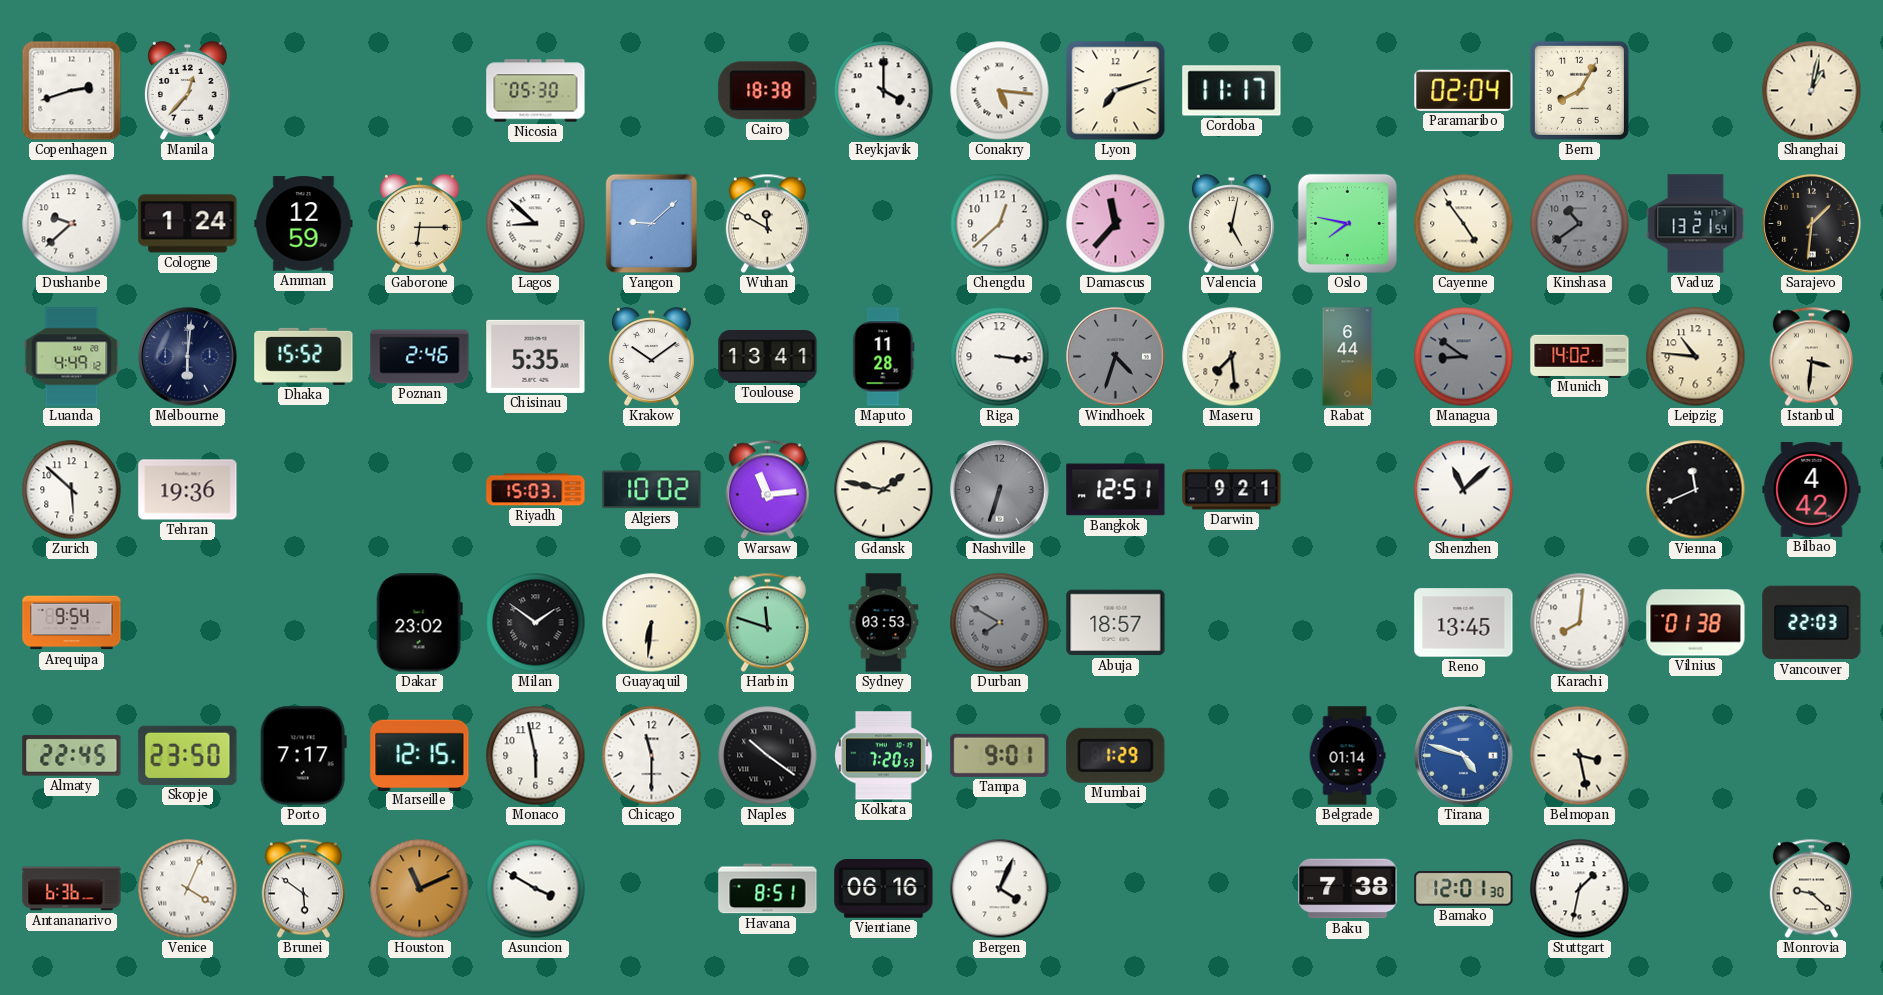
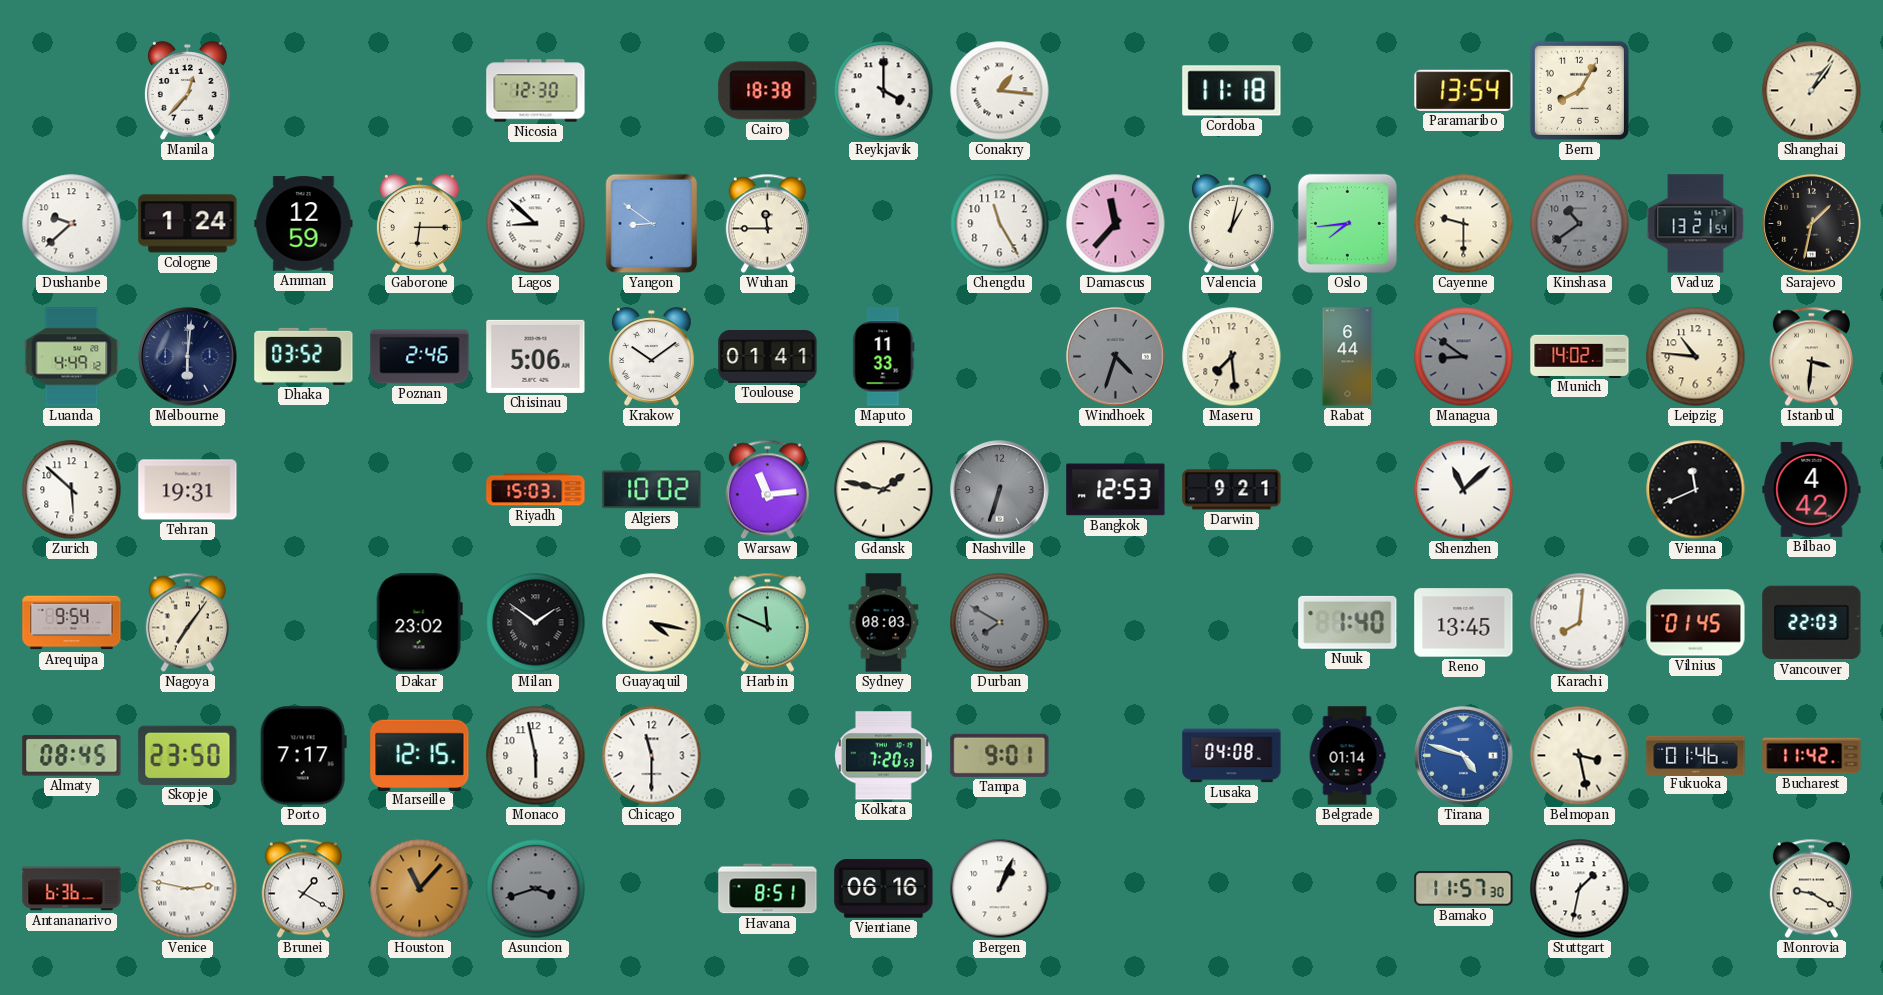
Copenhagen: 2:42 -> none (72, 91)
Nicosia: 05:30 -> 12:30 (536, 91)
Conakry: 5:16 -> 1:16 (1000, 91)
Lyon: 7:12 -> none (1116, 91)
Cordoba: 11:17 -> 11:18 (1232, 91)
Paramaribo: 02:04 -> 13:54 (1464, 90)
Shanghai: 1:02 -> 1:06 (1812, 91)
Yangon: 9:08 -> 8:51 (652, 224)
Wuhan: 11:50 -> 11:45 (767, 224)
Chengdu: 12:38 -> 11:25 (1000, 224)
Valencia: 5:02 -> 1:02 (1231, 224)
Oslo: 7:47 -> 7:44 (1347, 223)
Cayenne: 4:54 -> 9:30 (1464, 224)
Sarajevo: 1:31 -> 1:32 (1812, 224)
Dhaka: 15:52 -> 03:52 (304, 356)
Chisinau: 5:35 -> 5:06 (536, 356)
Toulouse: 13:41 -> 01:41 (768, 357)
Maputo: 11:28 -> 11:33 (884, 357)
Riga: 3:16 -> none (1000, 357)
Tehran: 19:36 -> 19:31 (188, 490)
Bangkok: 12:51 -> 12:53 (1116, 490)
Nagoya: none -> 7:06 (187, 623)
Guayaquil: 6:31 -> 4:17 (652, 623)
Harbin: 11:48 -> 11:49 (767, 623)
Sydney: 03:53 -> 08:03 (884, 623)
Abuja: 18:57 -> none (1116, 623)
Nuuk: none -> 1:40 (1348, 622)
Vilnius: 01:38 -> 01:45 (1696, 623)
Almaty: 22:45 -> 08:45 (72, 756)
Naples: 10:21 -> none (768, 756)
Mumbai: 1:29 -> none (1116, 755)
Lusaka: none -> 04:08 (1232, 756)
Fukuoka: none -> 01:46 (1696, 755)
Bucharest: none -> 11:42 (1812, 756)
Venice: 4:04 -> 2:47 (188, 889)
Brunei: 5:51 -> 1:20 (303, 889)
Houston: 11:11 -> 11:07 (420, 889)
Asuncion: 3:50 -> 3:42 (536, 889)
Asuncion dial: white -> grey (536, 889)
Bergen: 4:04 -> 1:04 (1000, 889)
Baku: 7:38 -> none (1348, 889)
Bamako: 12:01 -> 11:57 (1464, 889)
Monrovia: 9:22 -> 9:20 (1811, 889)
